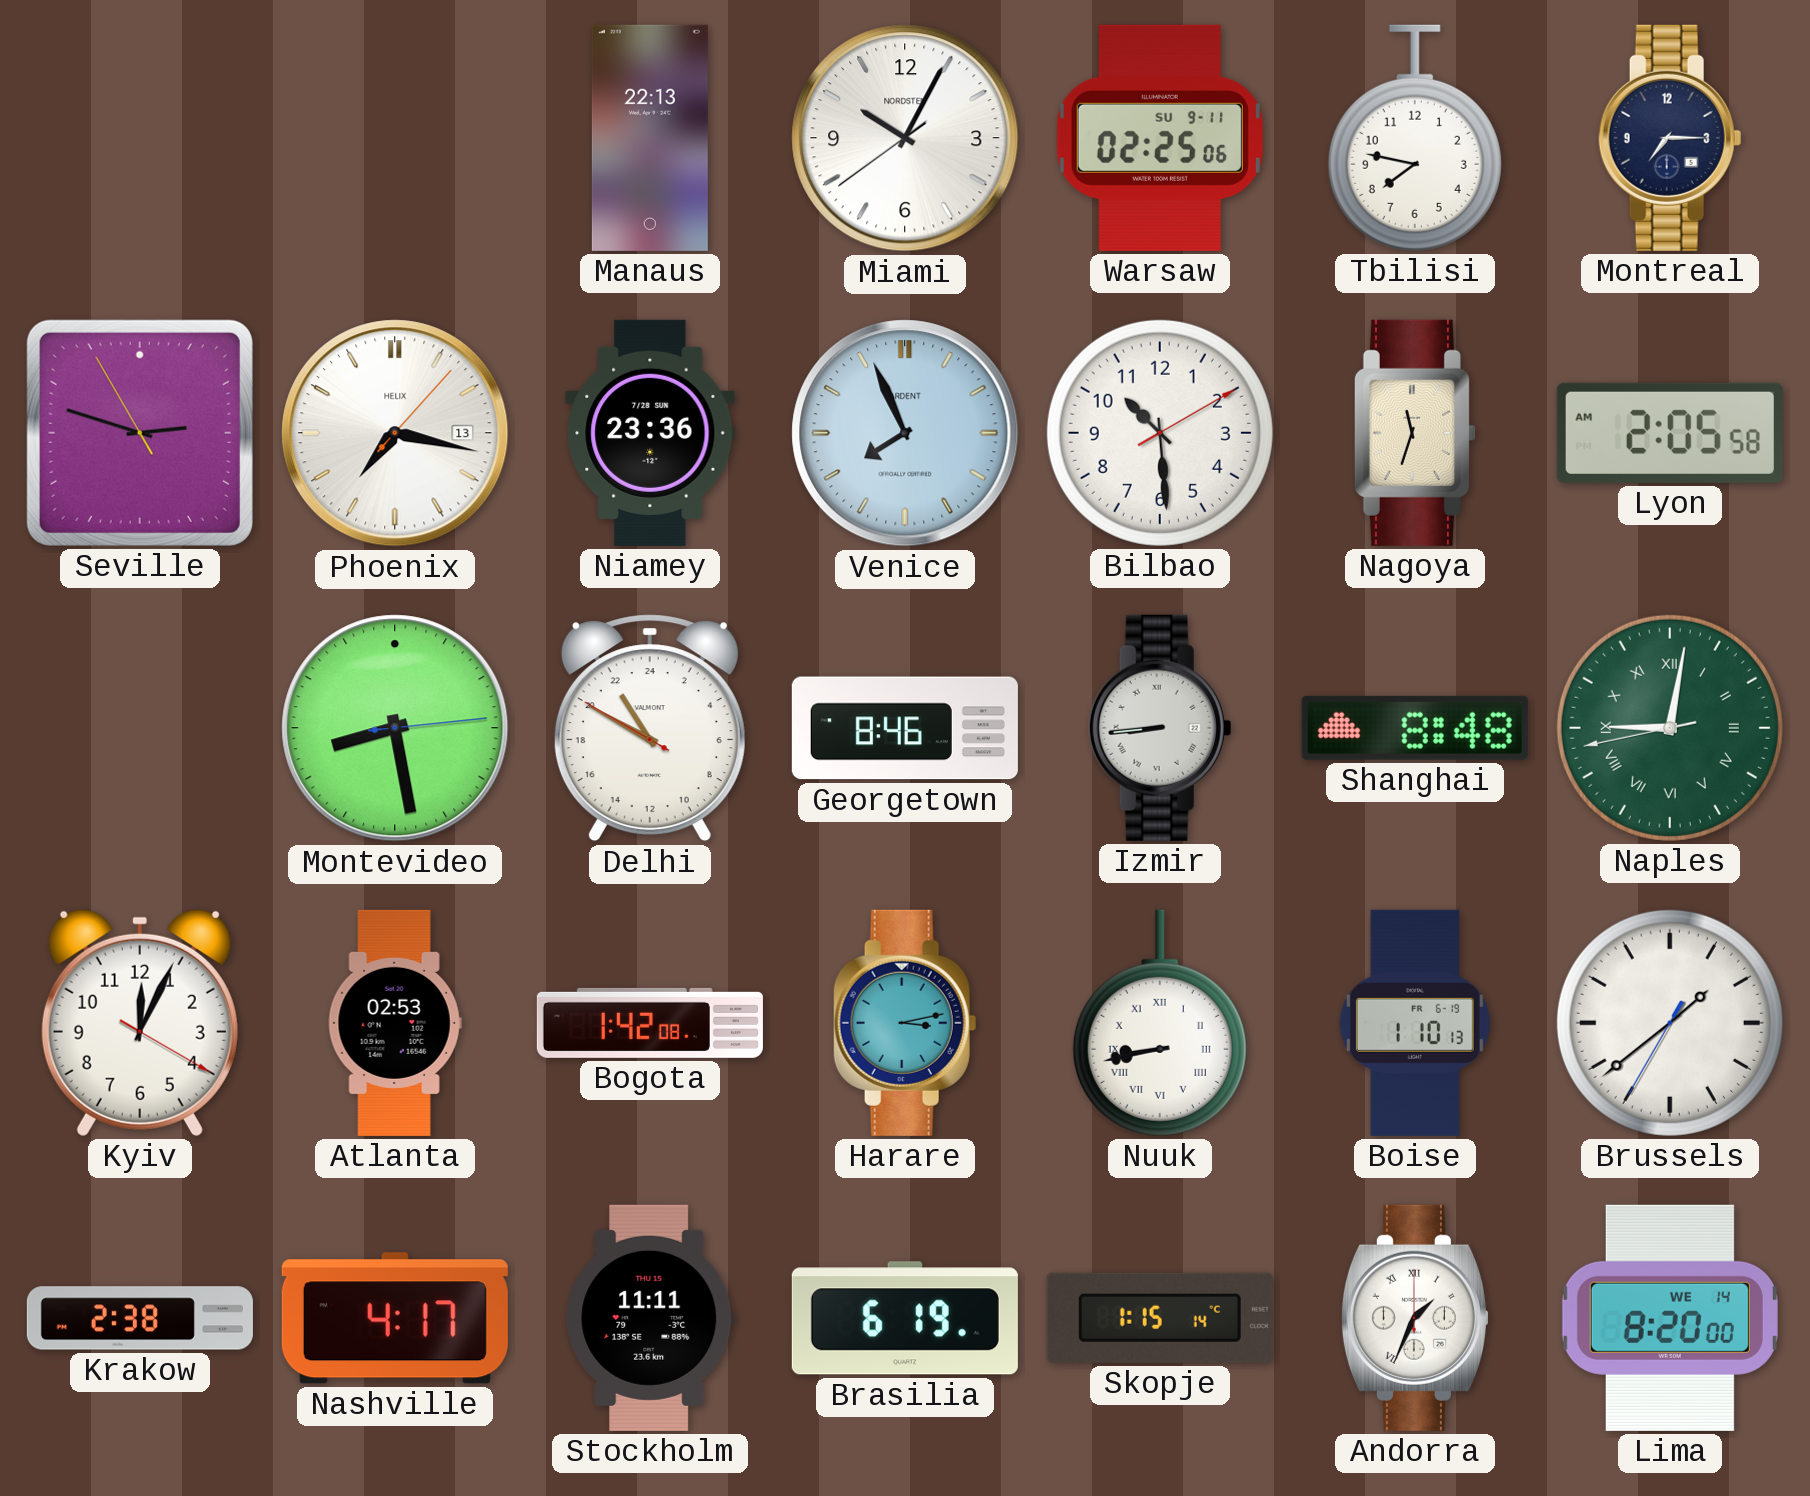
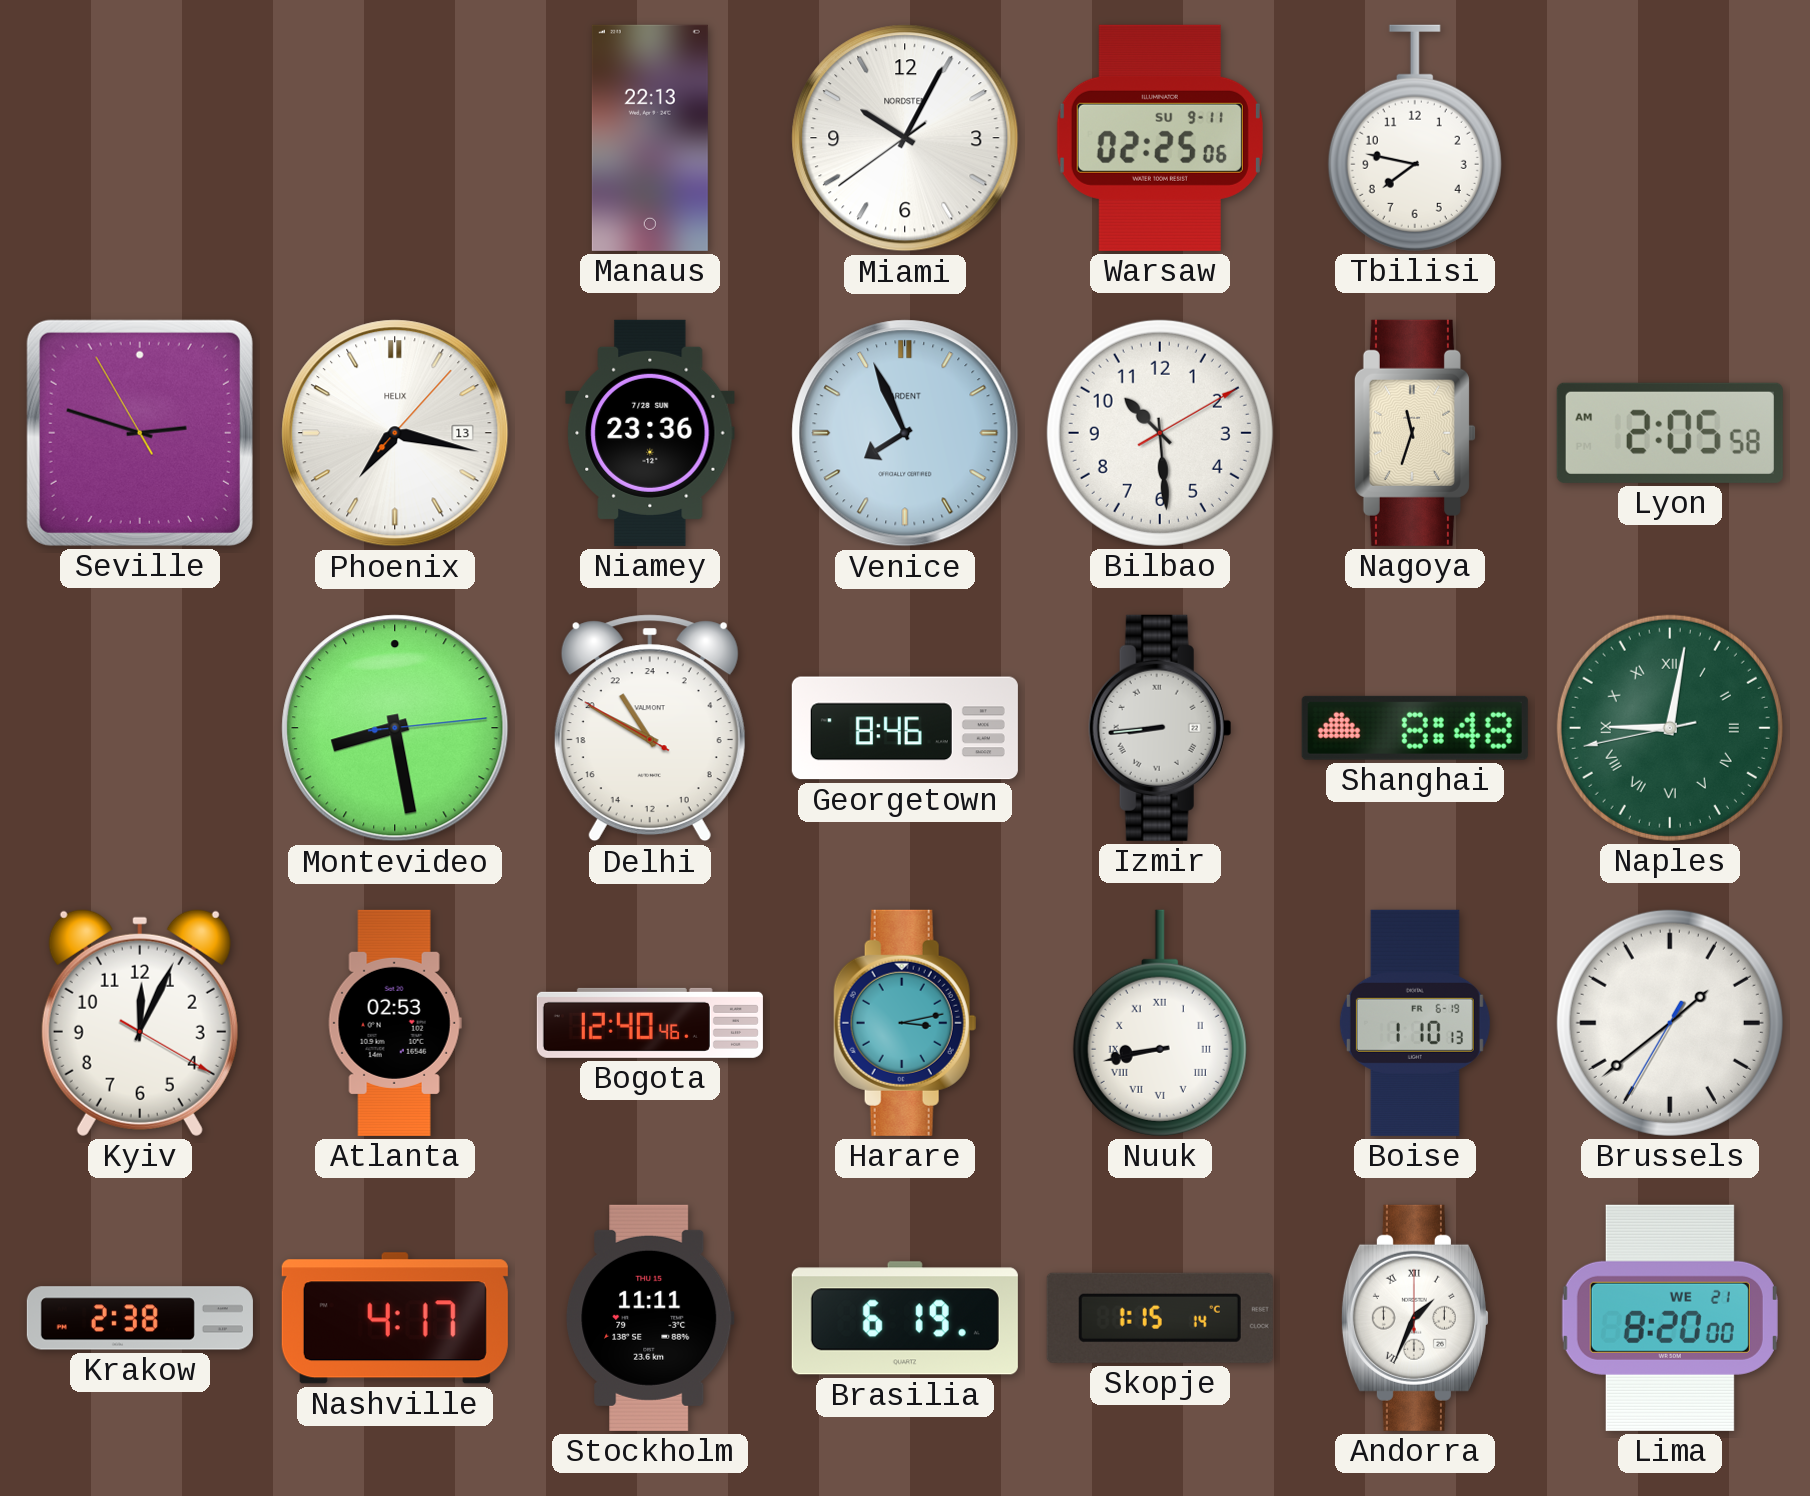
Montreal: 7:15 -> none (1670, 138)
Bogota: 1:42 -> 12:40 (650, 1023)
Lima date: WE 14 -> WE 21 (1670, 1318)
